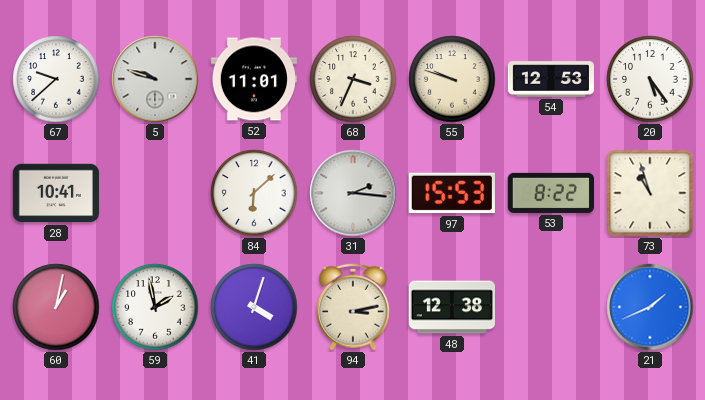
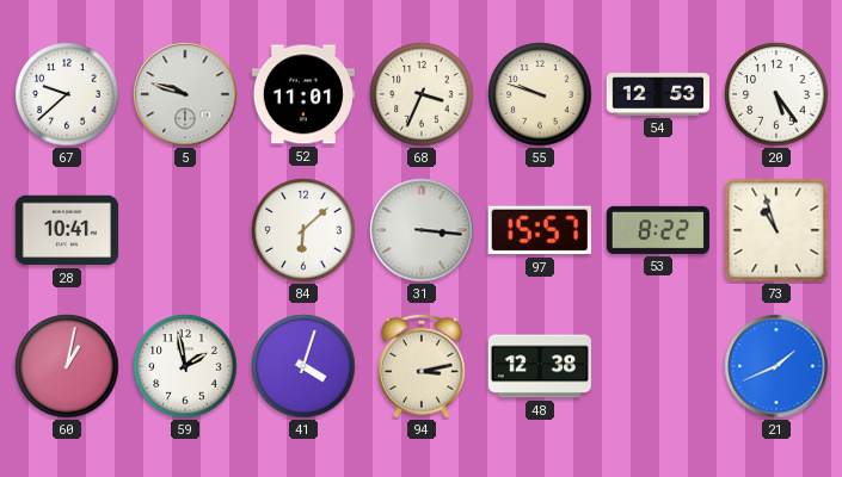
31: 2:16 -> 3:16 (422, 230)
97: 15:53 -> 15:57 (540, 230)
